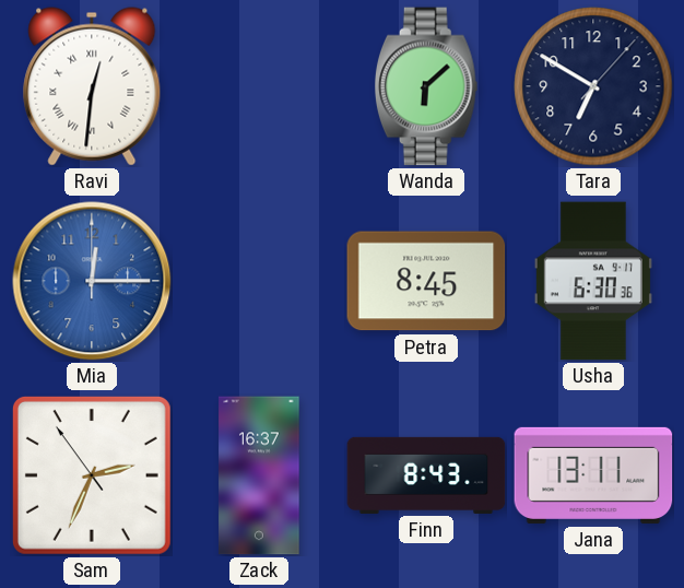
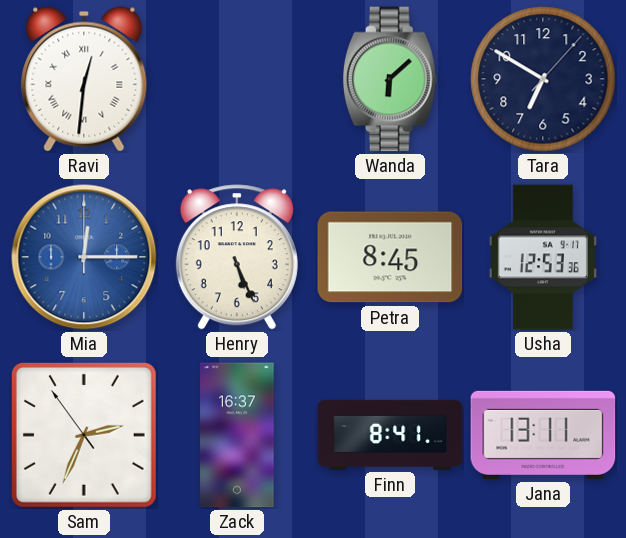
Henry: none -> 5:26 (237, 257)
Usha: 6:30 -> 12:53 (543, 257)
Finn: 8:43 -> 8:41 (390, 435)
